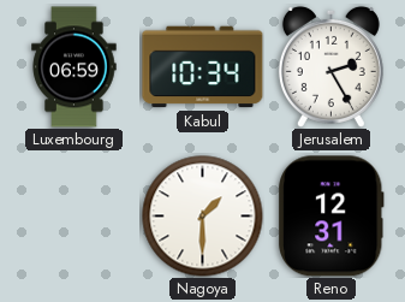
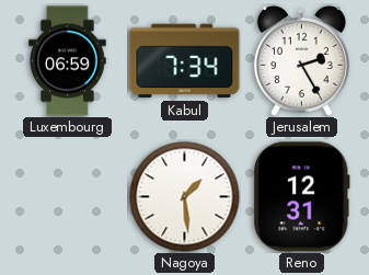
Kabul: 10:34 -> 7:34 (185, 61)
Nagoya: 1:30 -> 1:29 (185, 197)
